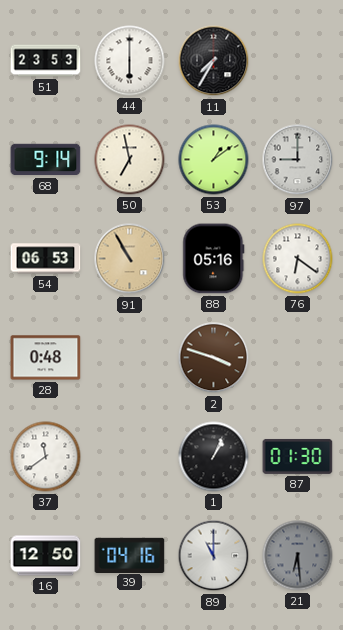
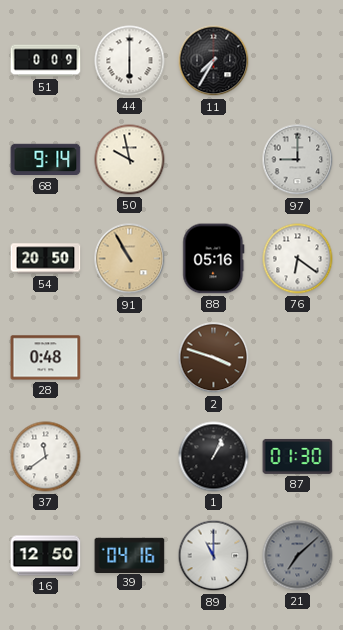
51: 23:53 -> 0:09 (46, 61)
50: 6:58 -> 9:58 (130, 160)
53: 1:09 -> none (214, 160)
54: 06:53 -> 20:50 (46, 259)
21: 6:29 -> 7:08 (298, 556)
